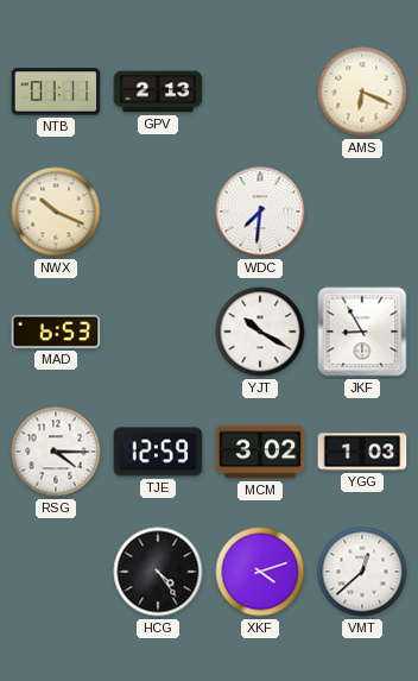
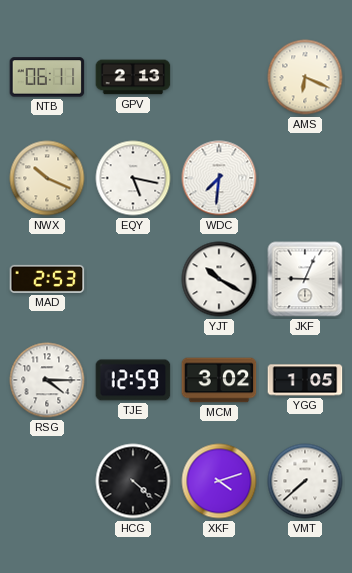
NTB: 01:11 -> 06:11 (47, 77)
EQY: none -> 5:17 (133, 178)
MAD: 6:53 -> 2:53 (47, 279)
JKF: 8:55 -> 9:04 (305, 279)
YGG: 1:03 -> 1:05 (305, 380)
HCG: 4:24 -> 4:22 (133, 481)
VMT: 12:38 -> 7:38 (305, 481)
